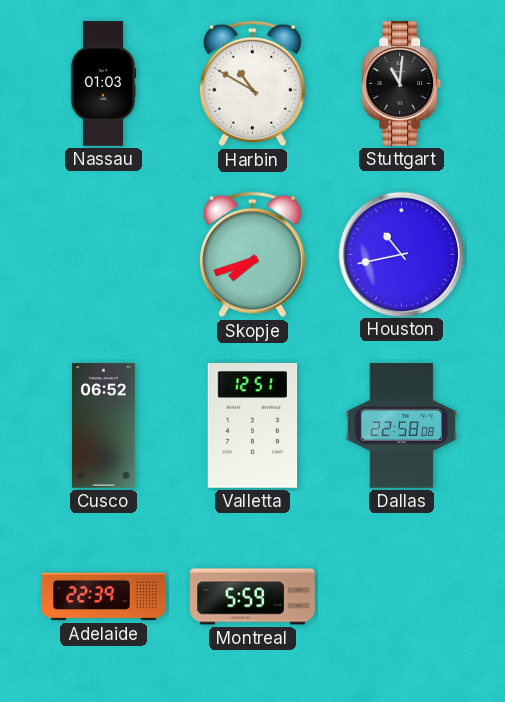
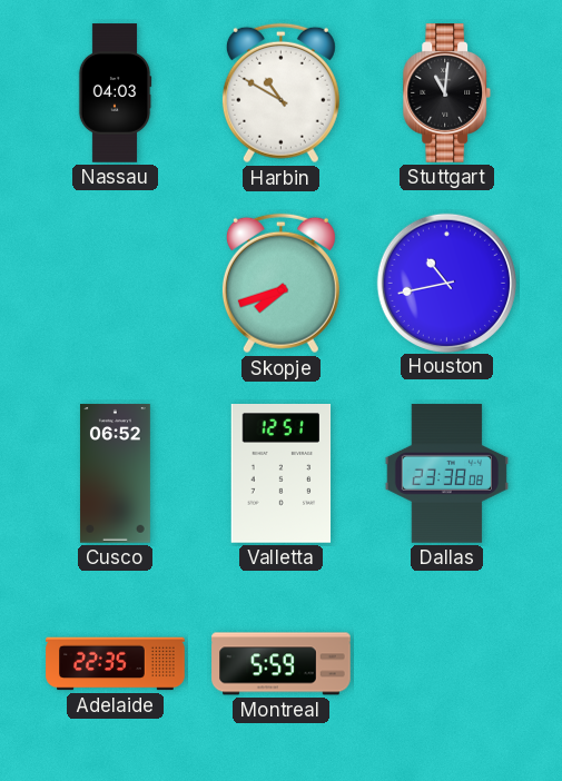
Nassau: 01:03 -> 04:03 (115, 93)
Dallas: 22:58 -> 23:38 (446, 474)
Adelaide: 22:39 -> 22:35 (116, 664)
